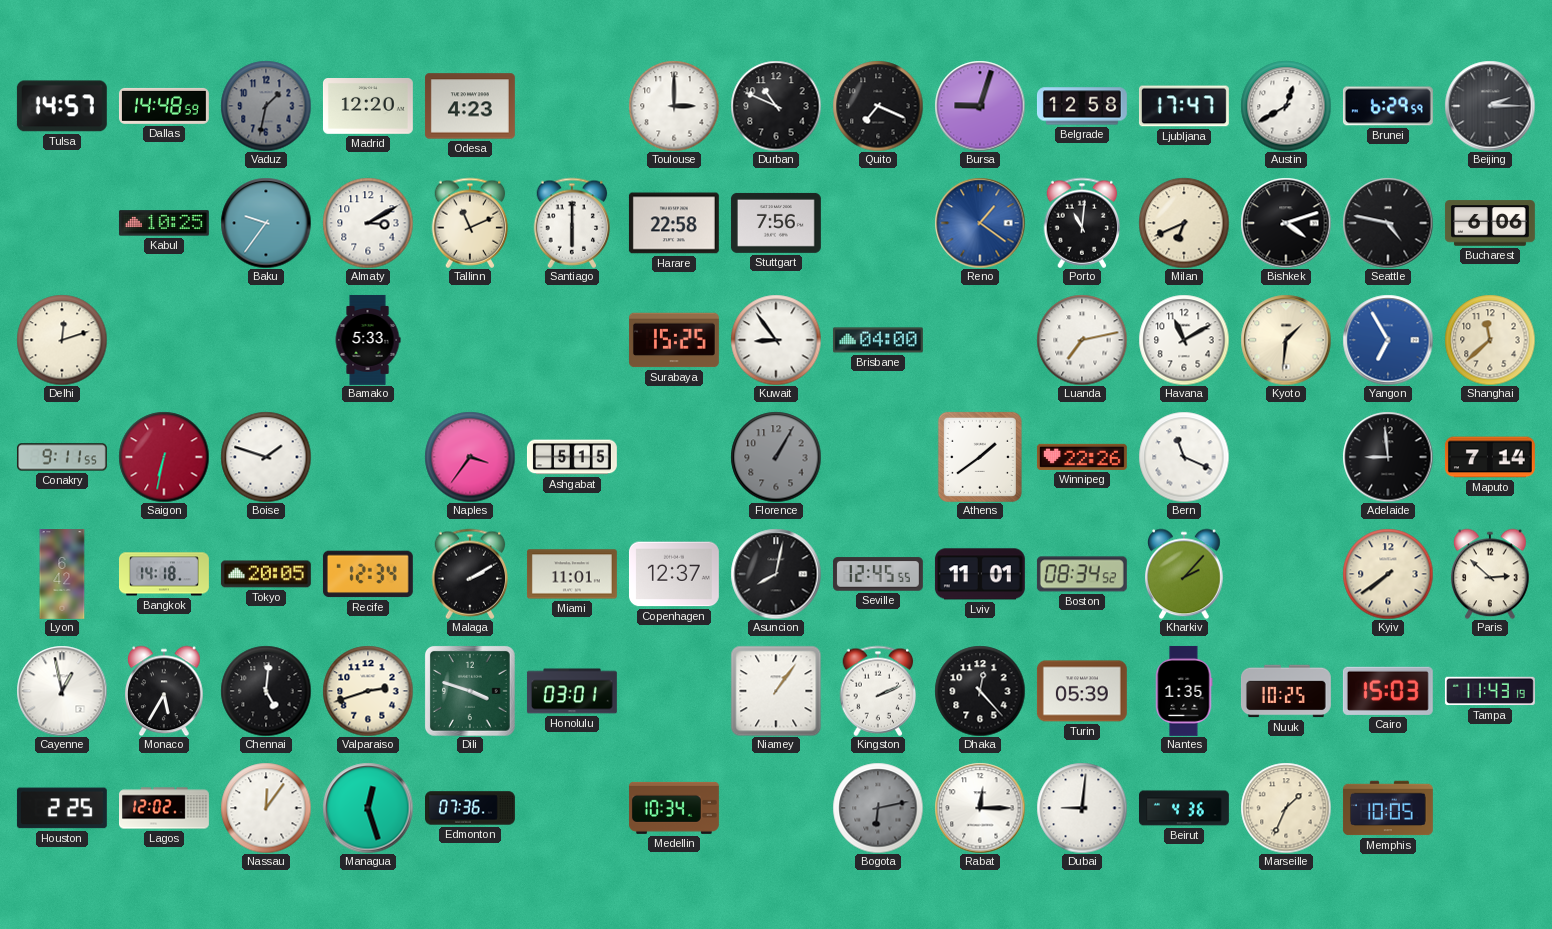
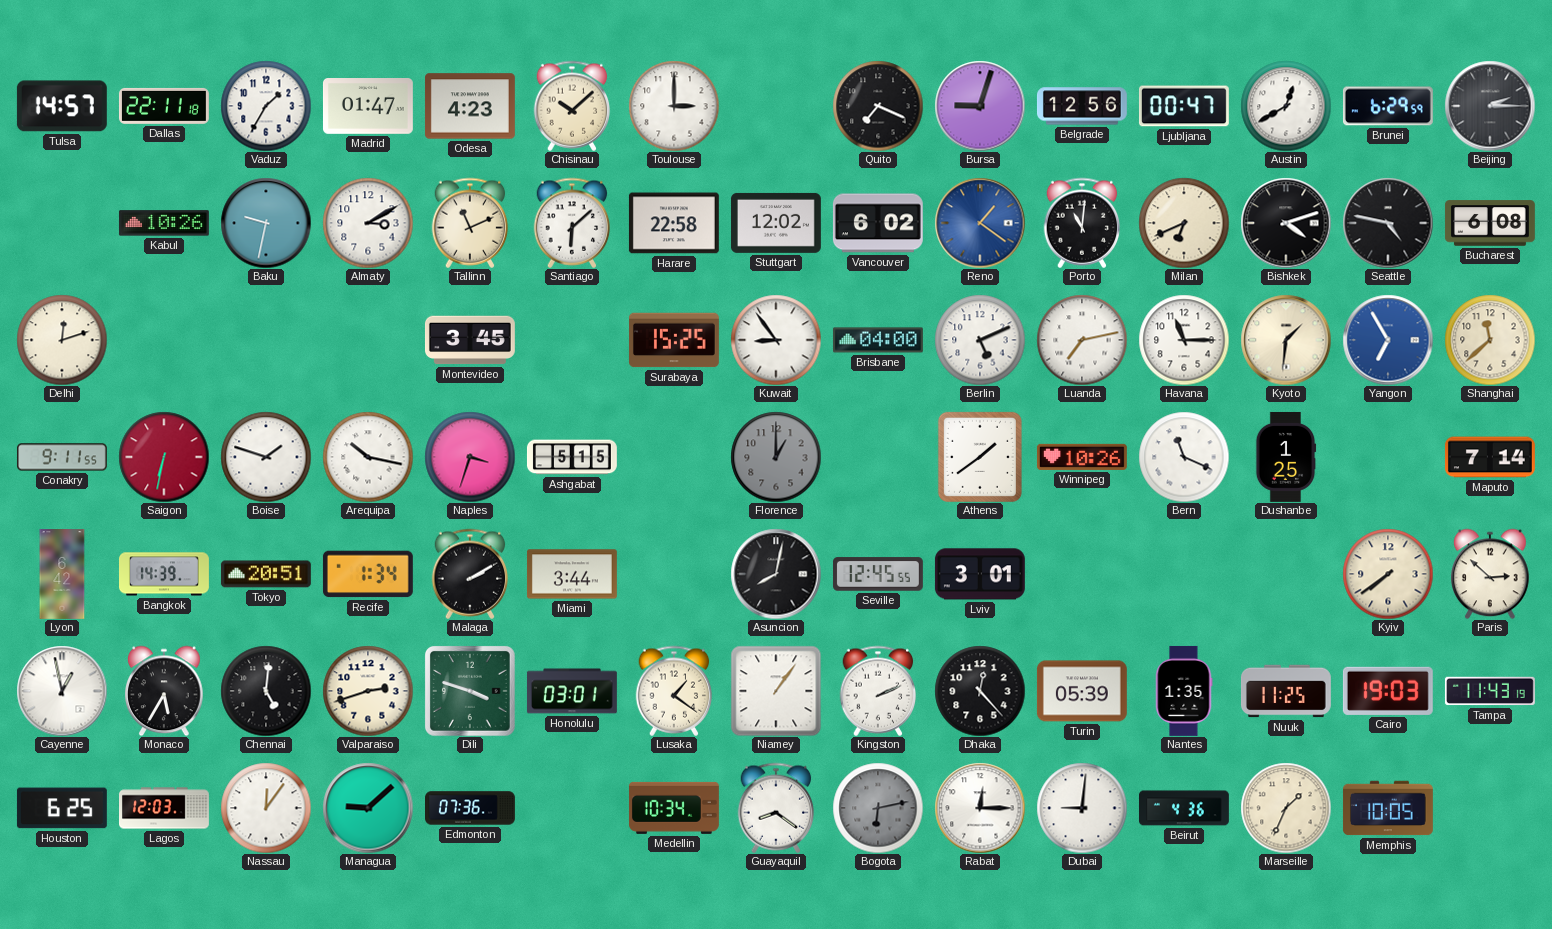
Dallas: 14:48 -> 22:11 (164, 106)
Vaduz: 1:32 -> 1:35 (266, 106)
Vaduz dial: grey -> white (266, 106)
Madrid: 12:20 -> 01:47 (368, 107)
Chisinau: none -> 10:08 (572, 106)
Durban: 10:49 -> none (776, 106)
Belgrade: 12:58 -> 12:56 (1082, 106)
Ljubljana: 17:47 -> 00:47 (1184, 106)
Kabul: 10:25 -> 10:26 (164, 223)
Baku: 9:36 -> 9:32 (266, 223)
Santiago: 6:00 -> 6:08 (572, 223)
Stuttgart: 7:56 -> 12:02 (776, 223)
Vancouver: none -> 6:02 (878, 223)
Bucharest: 6:06 -> 6:08 (1490, 223)
Bamako: 5:33 -> none (368, 340)
Montevideo: none -> 3:45 (470, 340)
Berlin: none -> 5:11 (980, 340)
Havana: 11:10 -> 11:15 (1184, 340)
Arequipa: none -> 10:17 (368, 457)
Naples: 3:36 -> 3:33 (470, 457)
Florence: 1:05 -> 1:00 (776, 457)
Winnipeg: 22:26 -> 10:26 (1082, 457)
Dushanbe: none -> 1:25 (1286, 457)
Adelaide: 8:59 -> none (1388, 457)
Bangkok: 14:18 -> 14:39 (165, 574)
Tokyo: 20:05 -> 20:51 (266, 574)
Recife: 12:34 -> 1:34 (368, 574)
Miami: 11:01 -> 3:44 (572, 574)
Copenhagen: 12:37 -> none (674, 574)
Lviv: 11:01 -> 3:01 (980, 574)
Boston: 08:34 -> none (1082, 574)
Kharkiv: 2:07 -> none (1185, 574)
Lusaka: none -> 1:21 (674, 691)
Nuuk: 10:25 -> 11:25 (1286, 691)
Cairo: 15:03 -> 19:03 (1388, 691)
Houston: 2:25 -> 6:25 (62, 808)
Lagos: 12:02 -> 12:03 (165, 808)
Managua: 12:27 -> 9:08 (368, 808)
Guayaquil: none -> 8:21 (776, 808)
